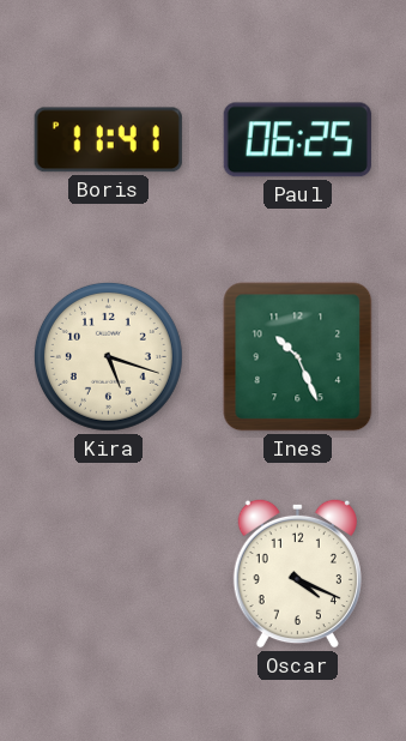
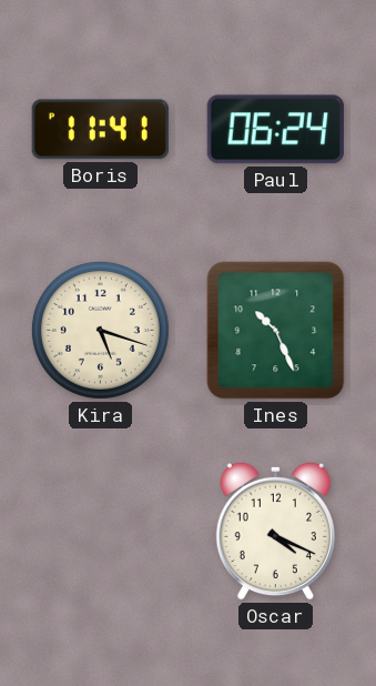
Paul: 06:25 -> 06:24 (275, 130)
